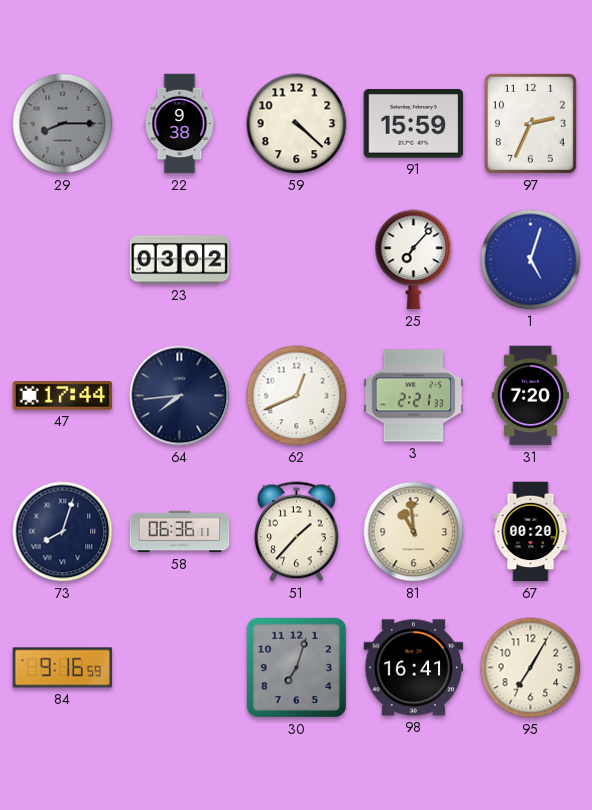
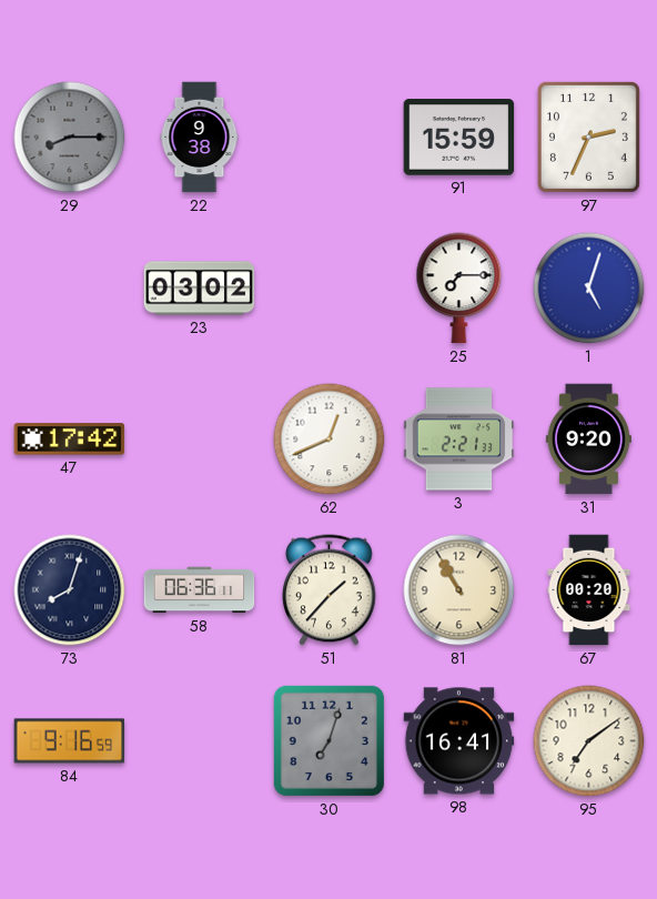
59: 4:22 -> none (297, 124)
25: 7:07 -> 7:15 (459, 289)
47: 17:44 -> 17:42 (70, 440)
64: 7:44 -> none (180, 396)
31: 7:20 -> 9:20 (588, 440)
81: 10:59 -> 10:55 (459, 590)
95: 7:05 -> 7:09 (589, 741)
